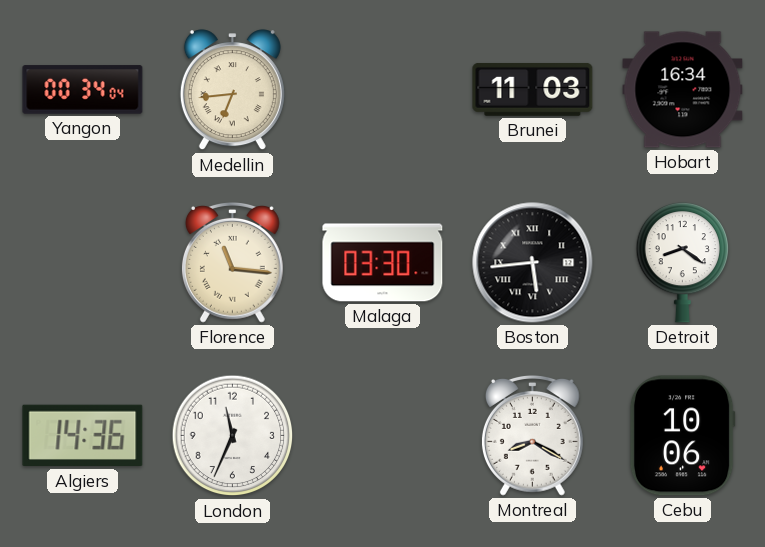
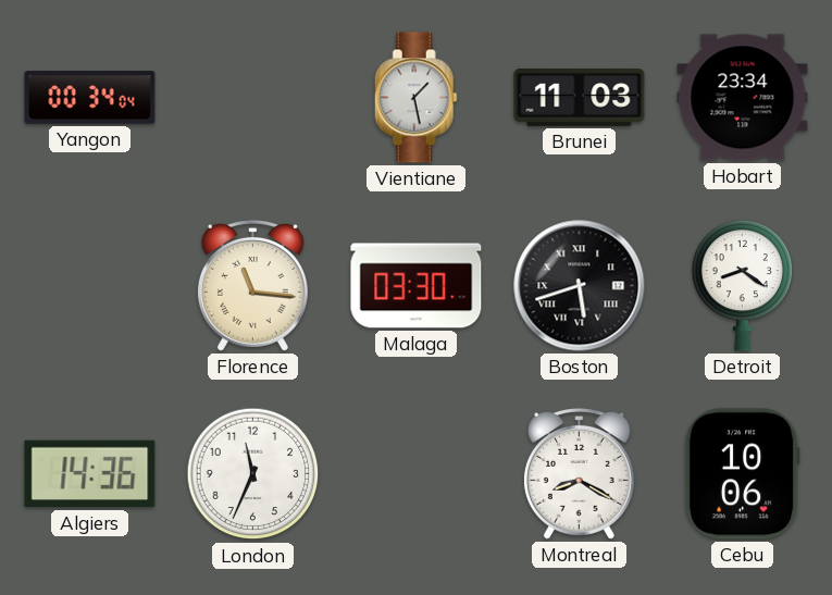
Medellin: 6:44 -> none (232, 90)
Vientiane: none -> 1:28 (415, 98)
Hobart: 16:34 -> 23:34 (743, 98)
Boston: 5:44 -> 5:42 (580, 286)
